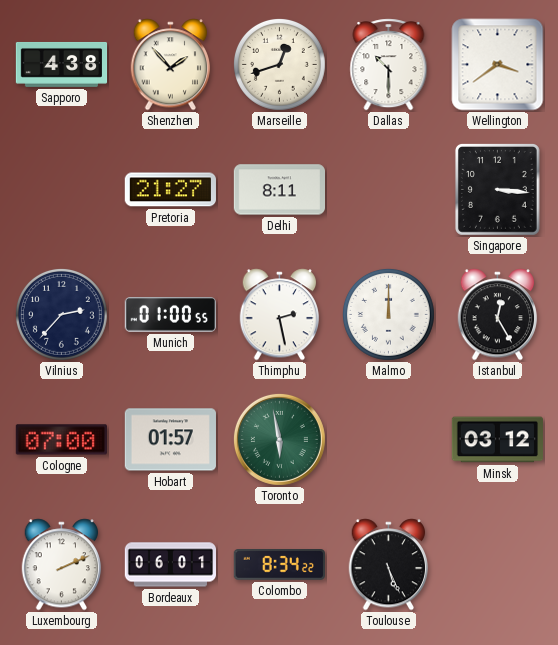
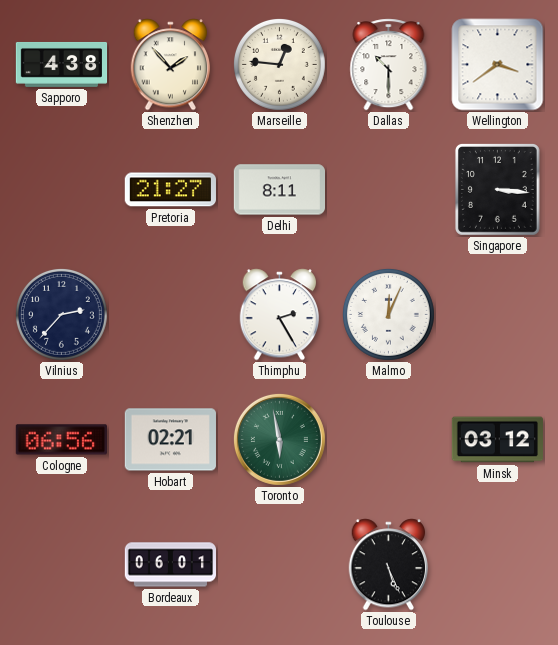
Marseille: 12:42 -> 12:46 (279, 64)
Munich: 01:00 -> none (170, 315)
Thimphu: 2:28 -> 2:25 (280, 315)
Malmo: 12:00 -> 12:04 (388, 314)
Istanbul: 12:25 -> none (498, 315)
Cologne: 07:00 -> 06:56 (61, 440)
Hobart: 01:57 -> 02:21 (170, 440)
Luxembourg: 2:11 -> none (62, 565)
Colombo: 8:34 -> none (279, 565)
